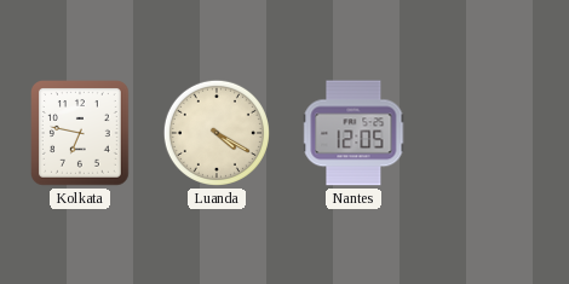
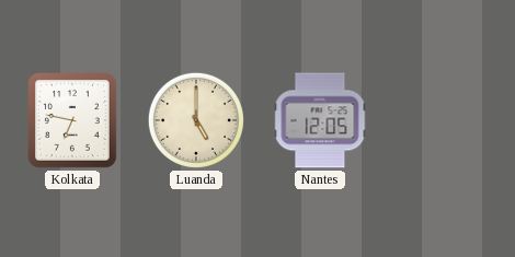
Luanda: 4:20 -> 5:00 (196, 120)
